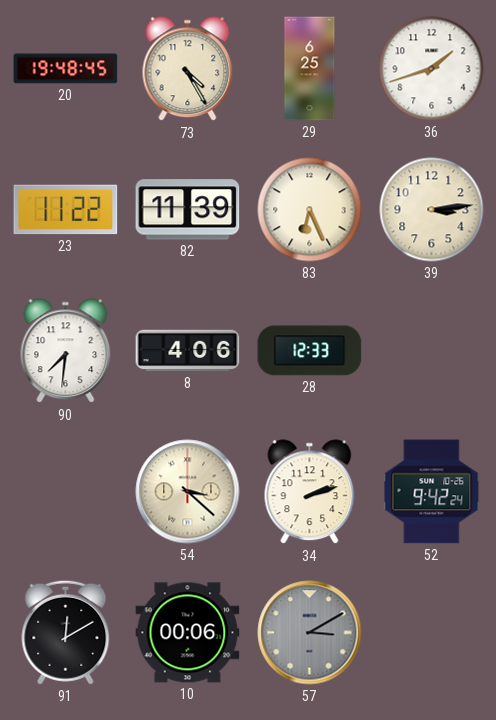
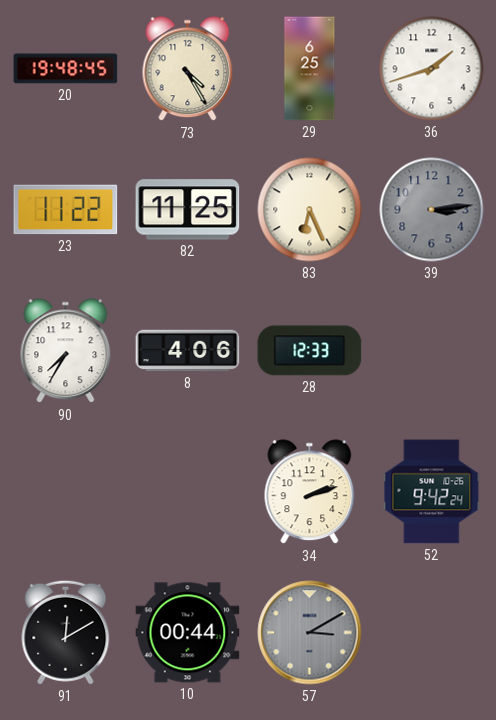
82: 11:39 -> 11:25 (188, 210)
39 dial: cream -> grey (432, 210)
90: 7:31 -> 7:35 (66, 351)
54: 3:22 -> none (188, 492)
10: 00:06 -> 00:44 (188, 633)
